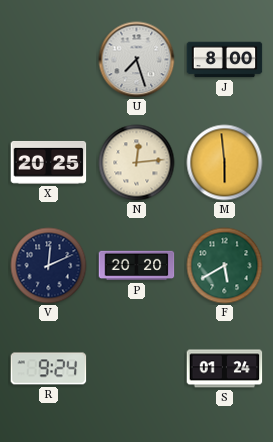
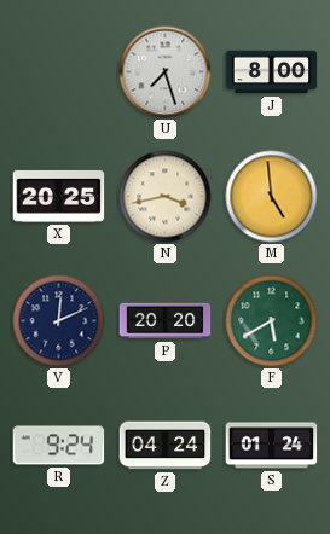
N: 12:14 -> 3:43 (166, 197)
M: 5:59 -> 4:59 (272, 197)
Z: none -> 04:24 (166, 446)
